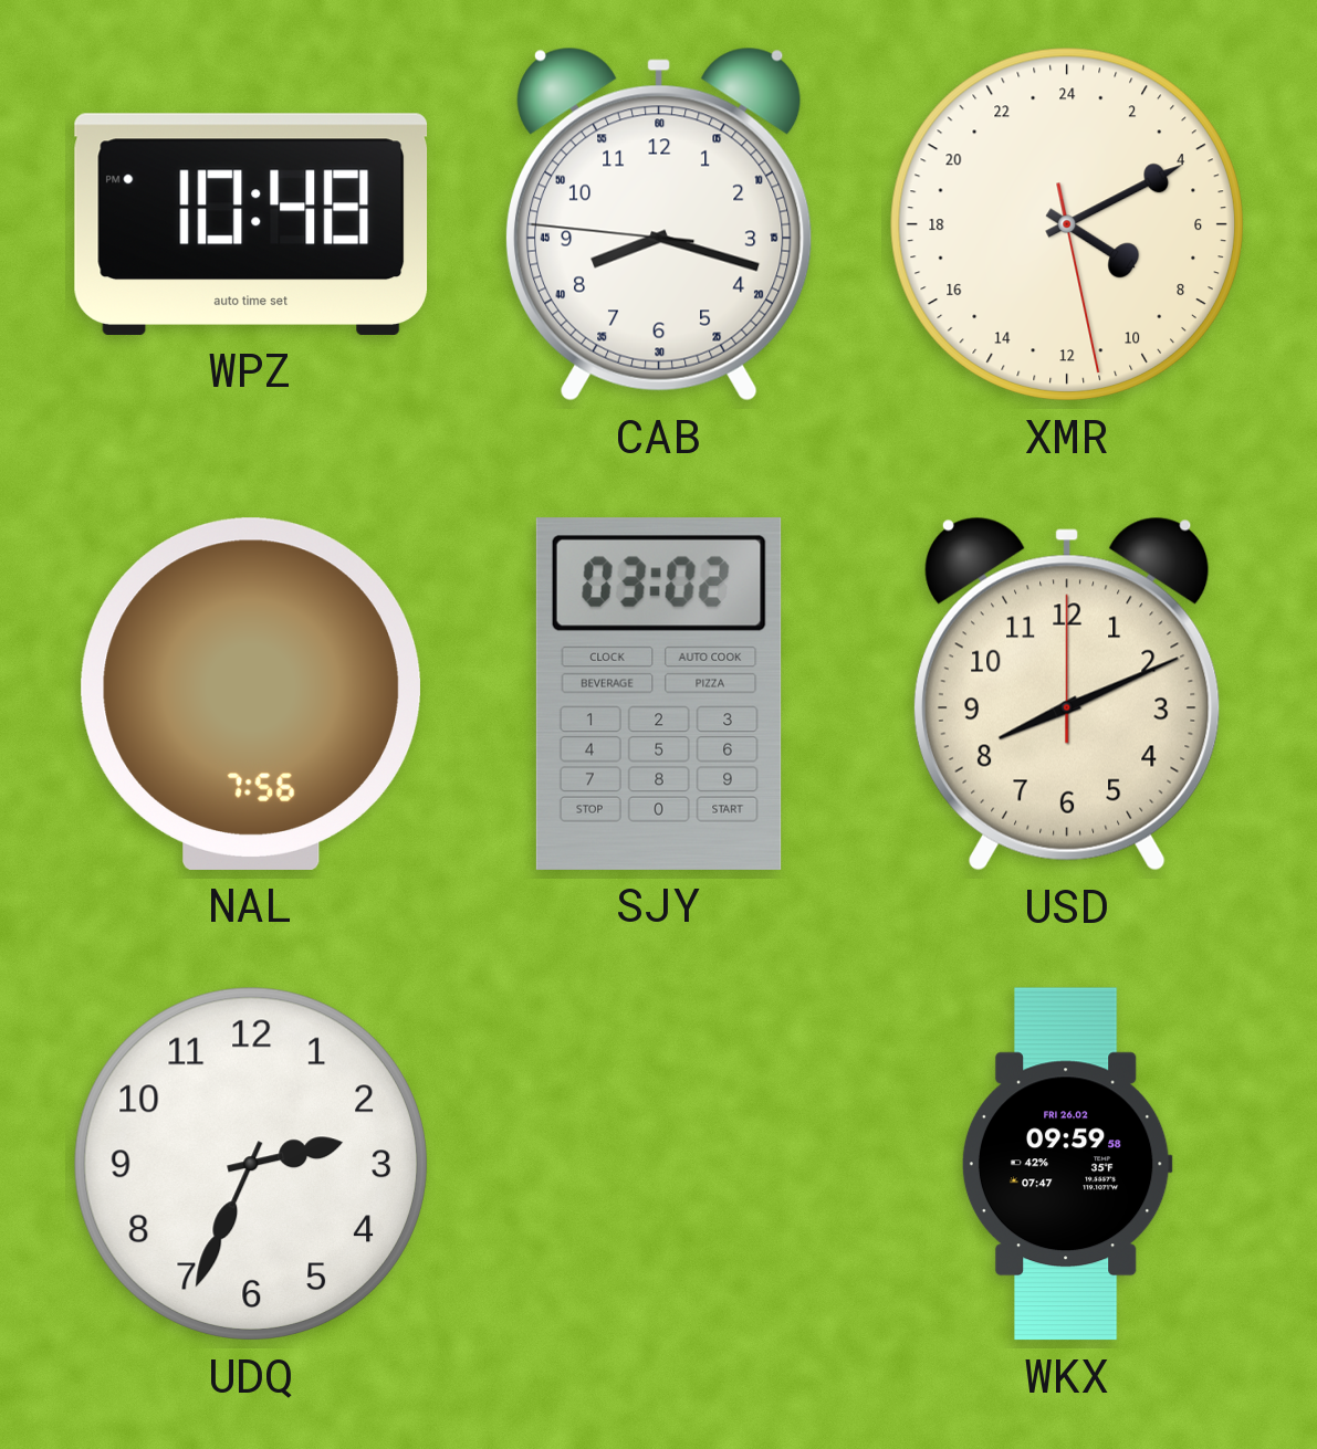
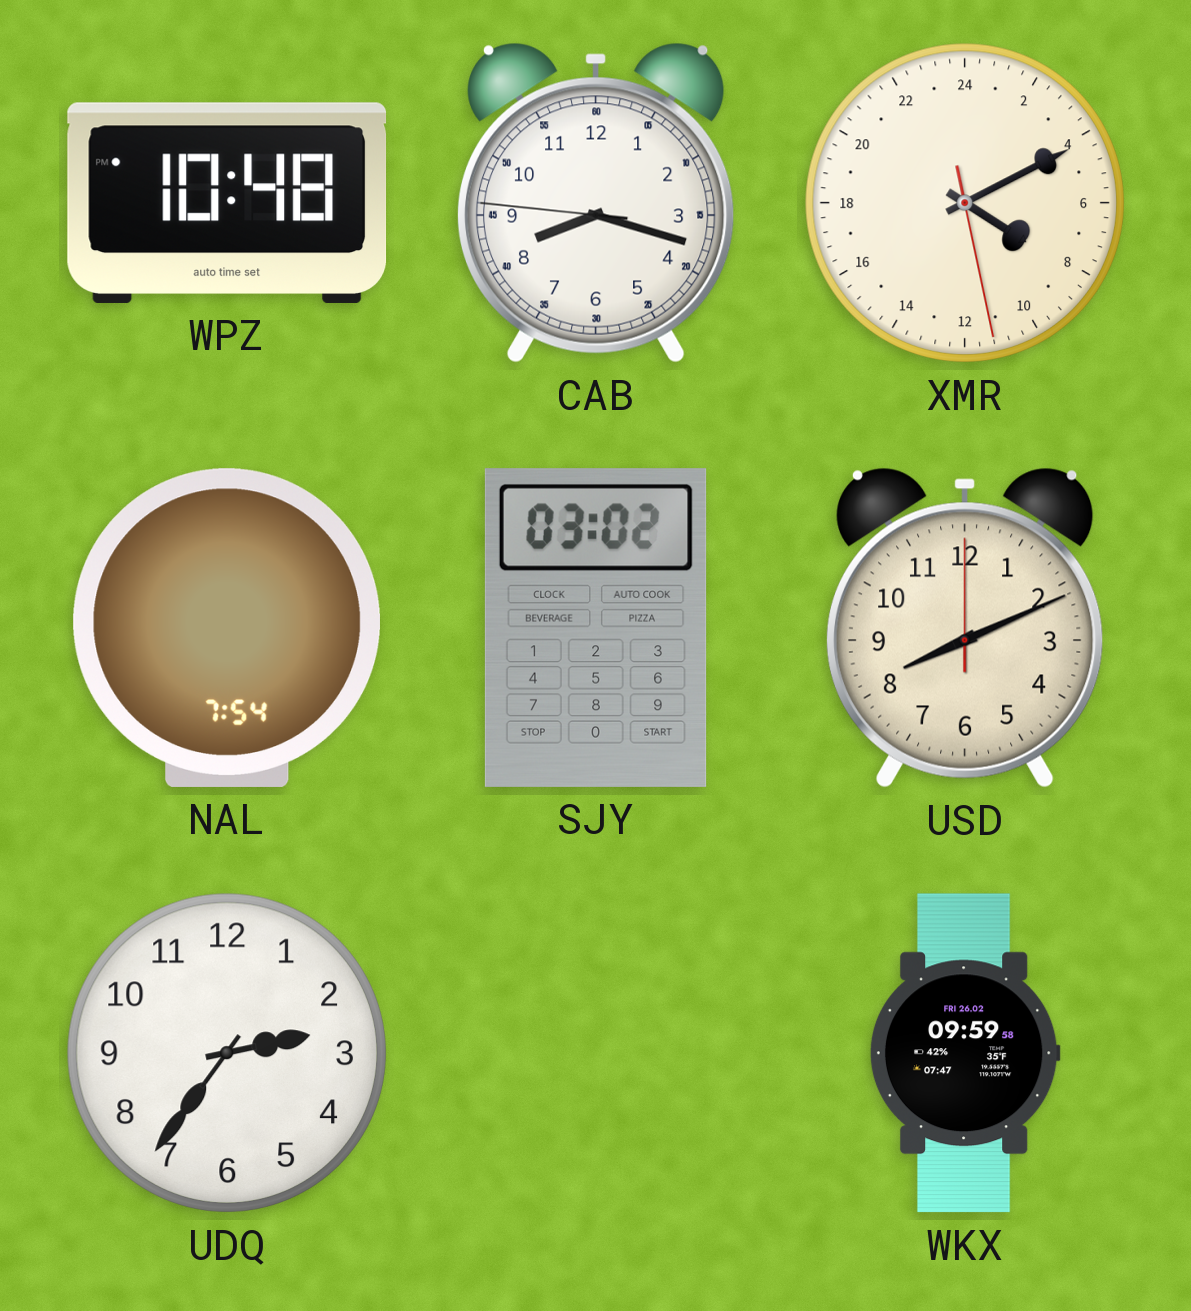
NAL: 7:56 -> 7:54 (227, 628)
UDQ: 2:34 -> 2:36 (227, 1053)
